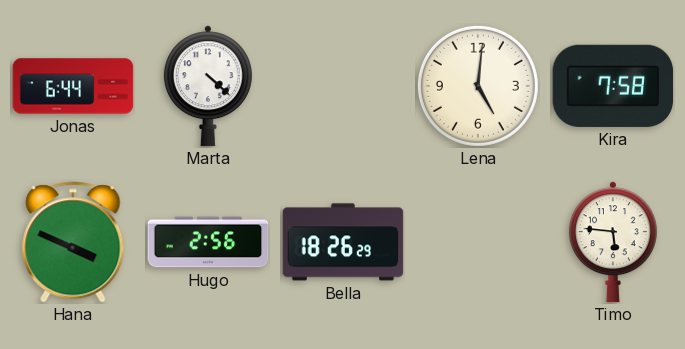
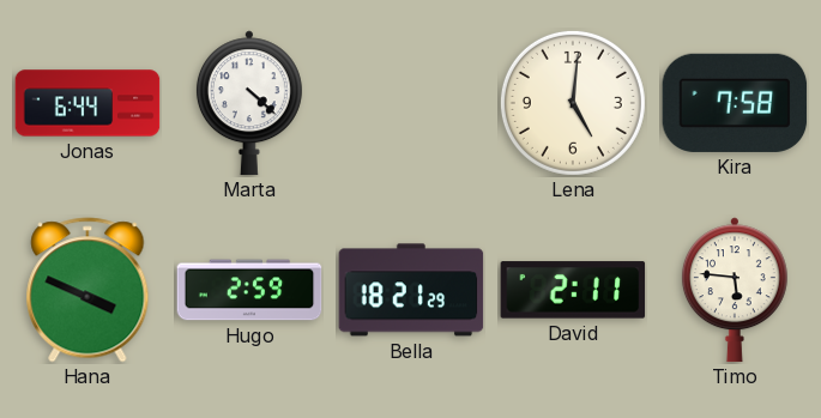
Hugo: 2:56 -> 2:59 (249, 290)
Bella: 18:26 -> 18:21 (411, 290)
David: none -> 2:11 (573, 290)
